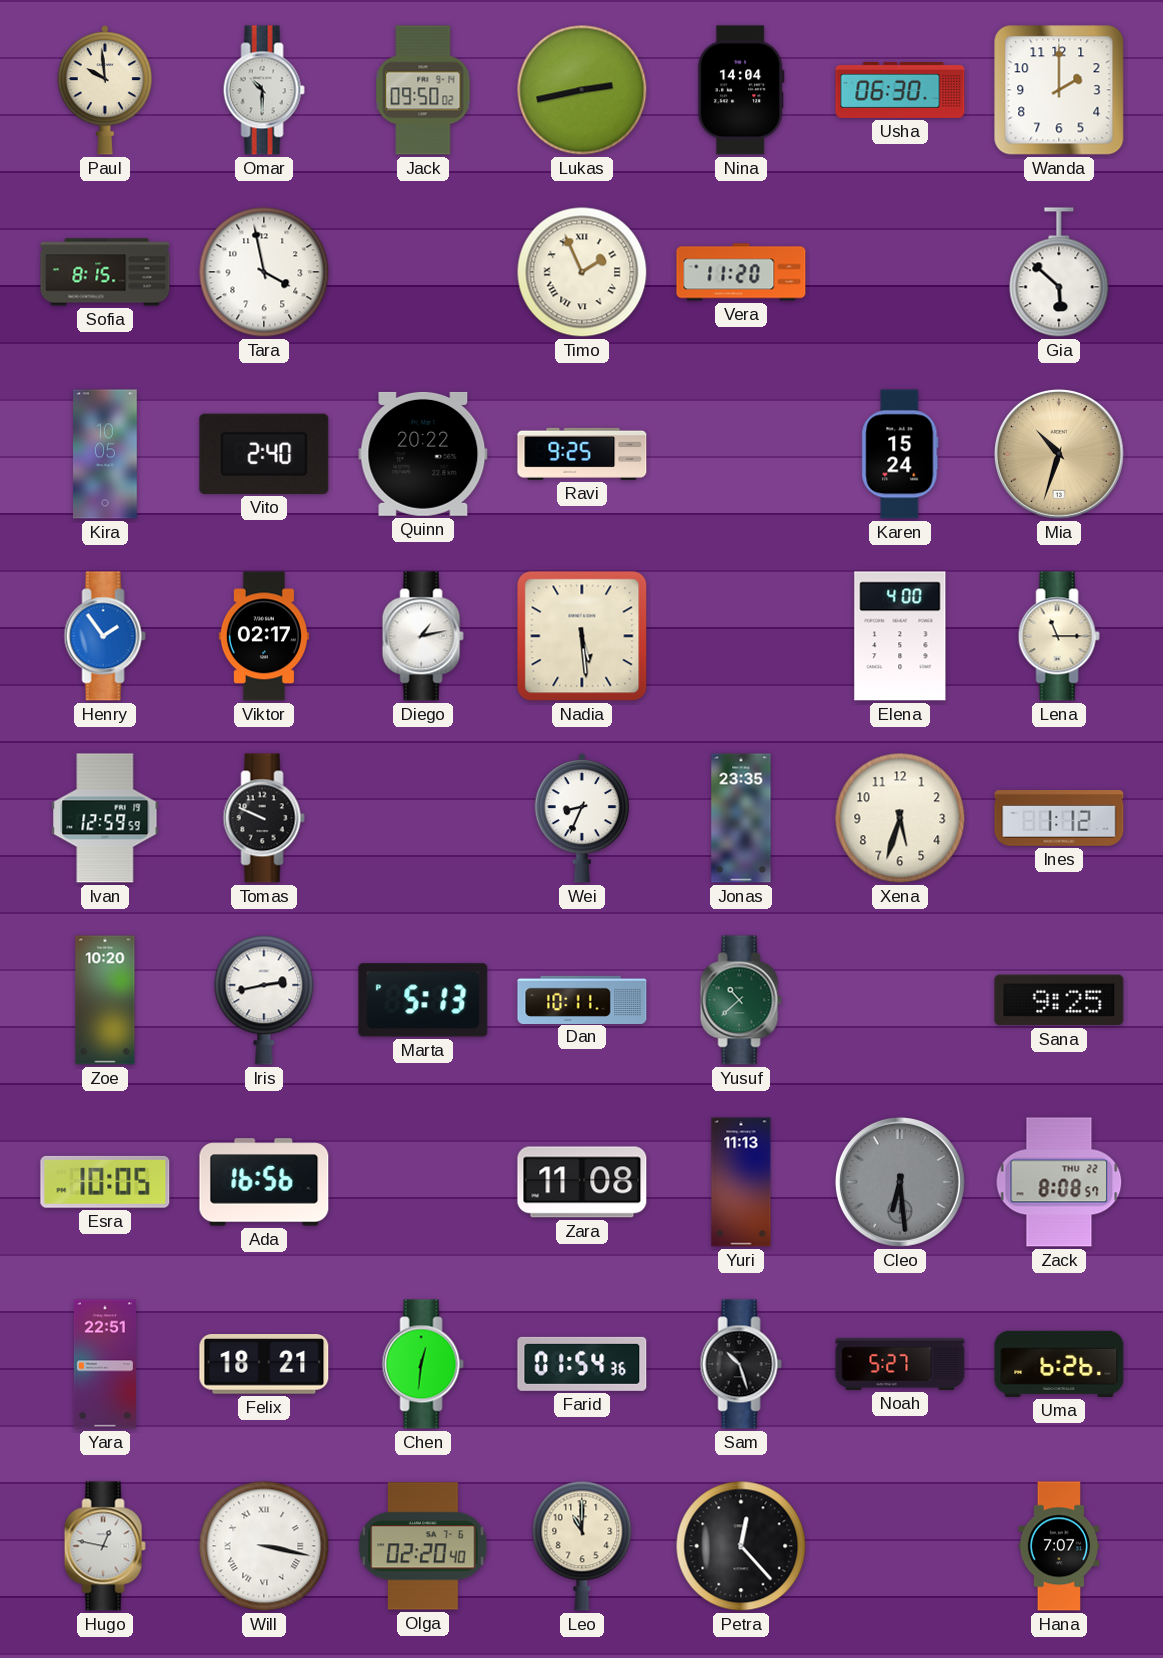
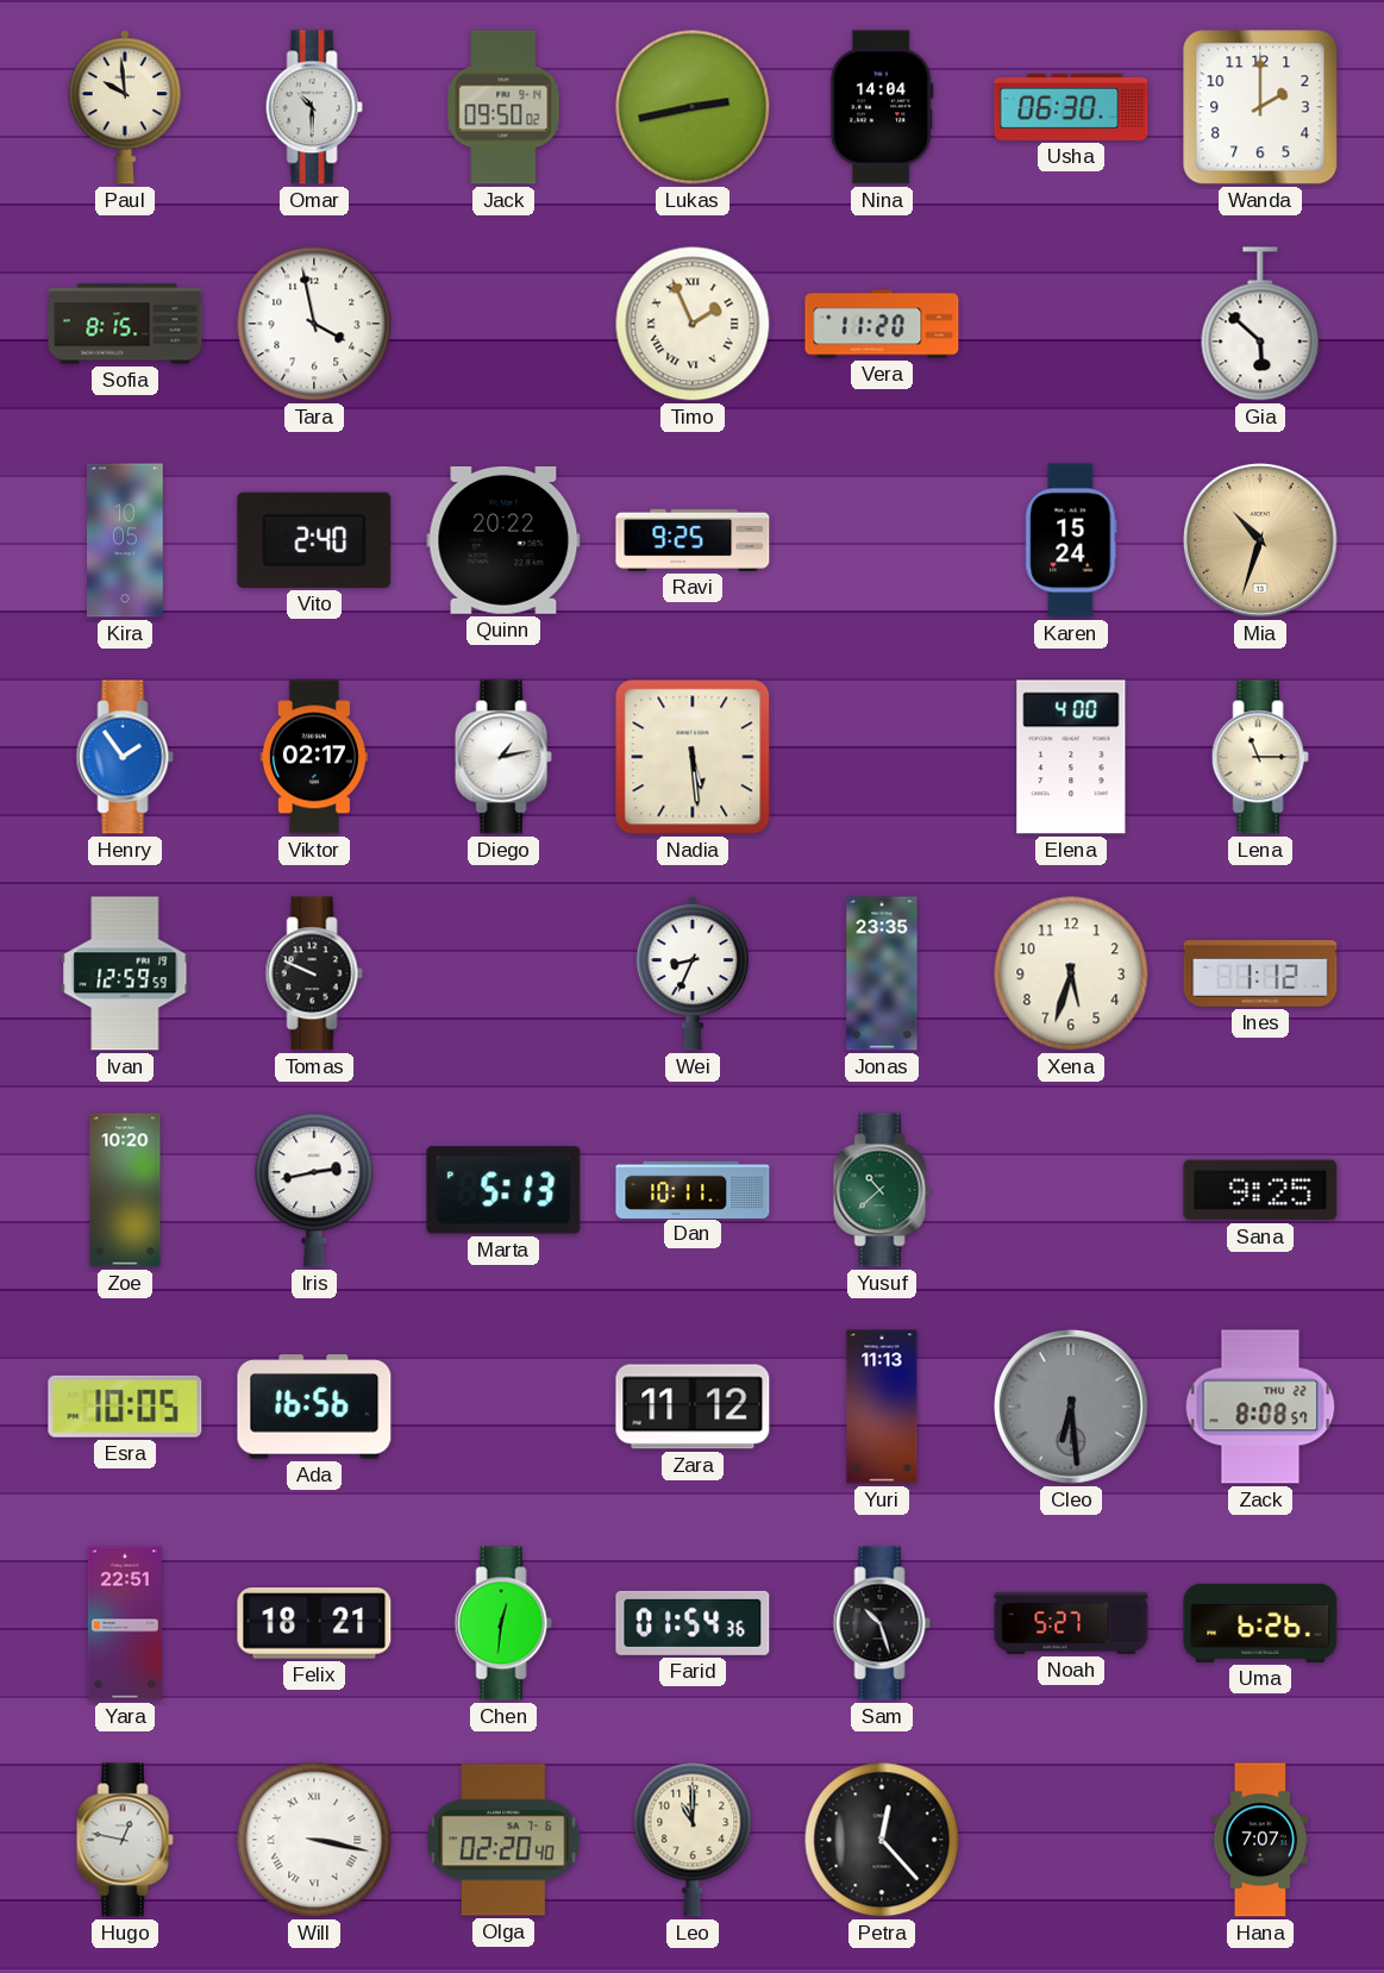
Zara: 11:08 -> 11:12 (693, 1407)
